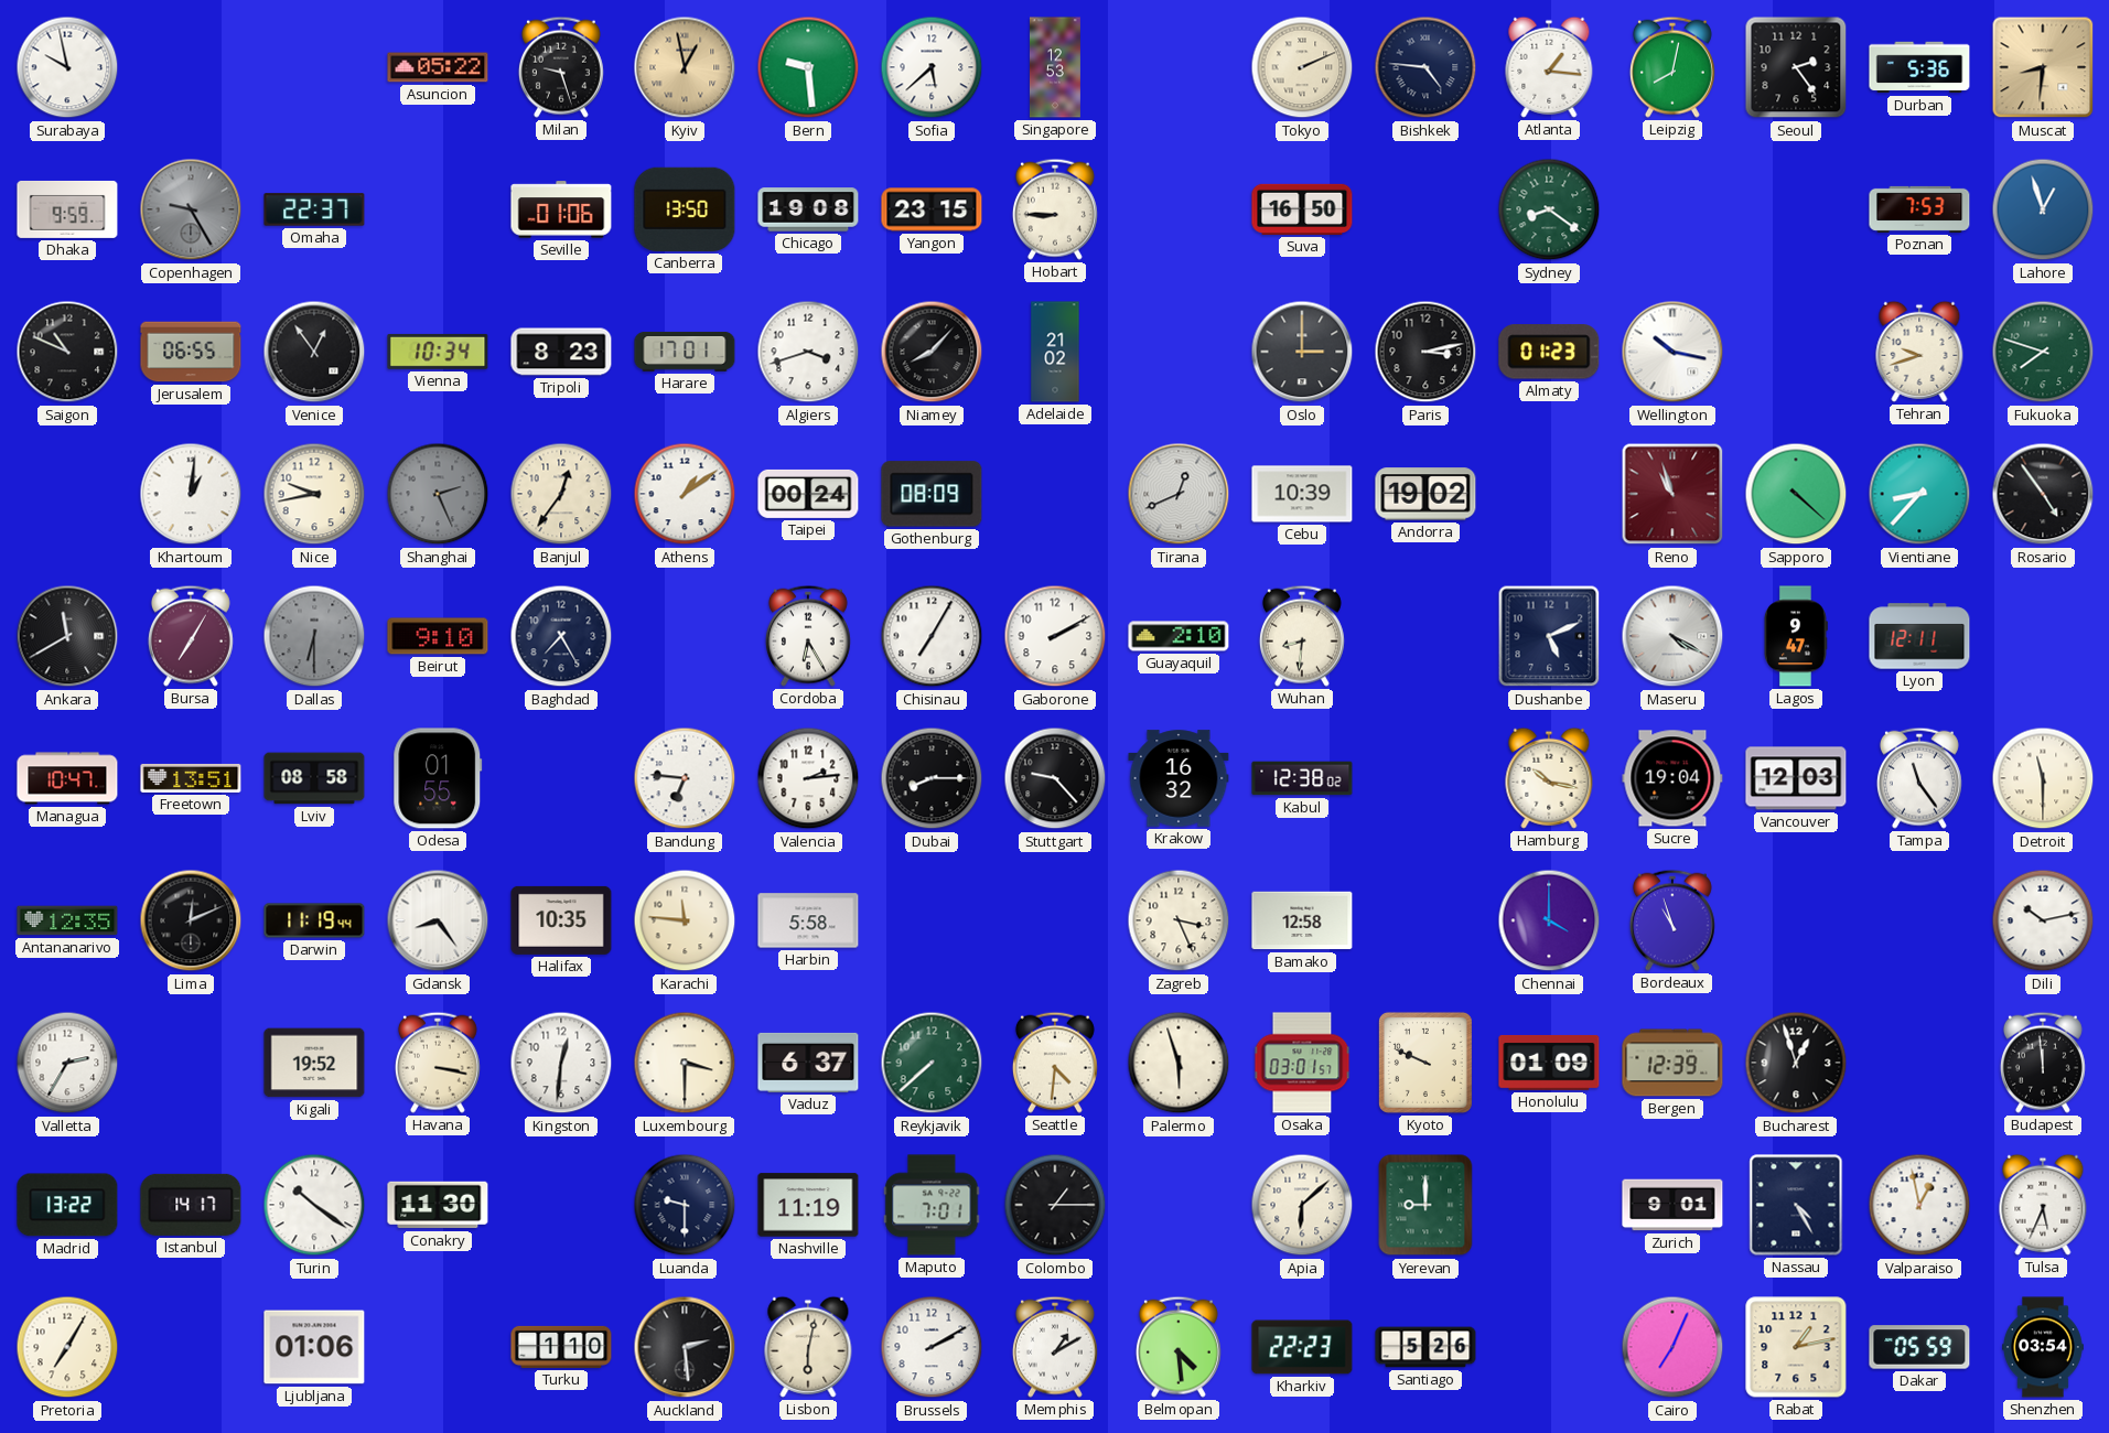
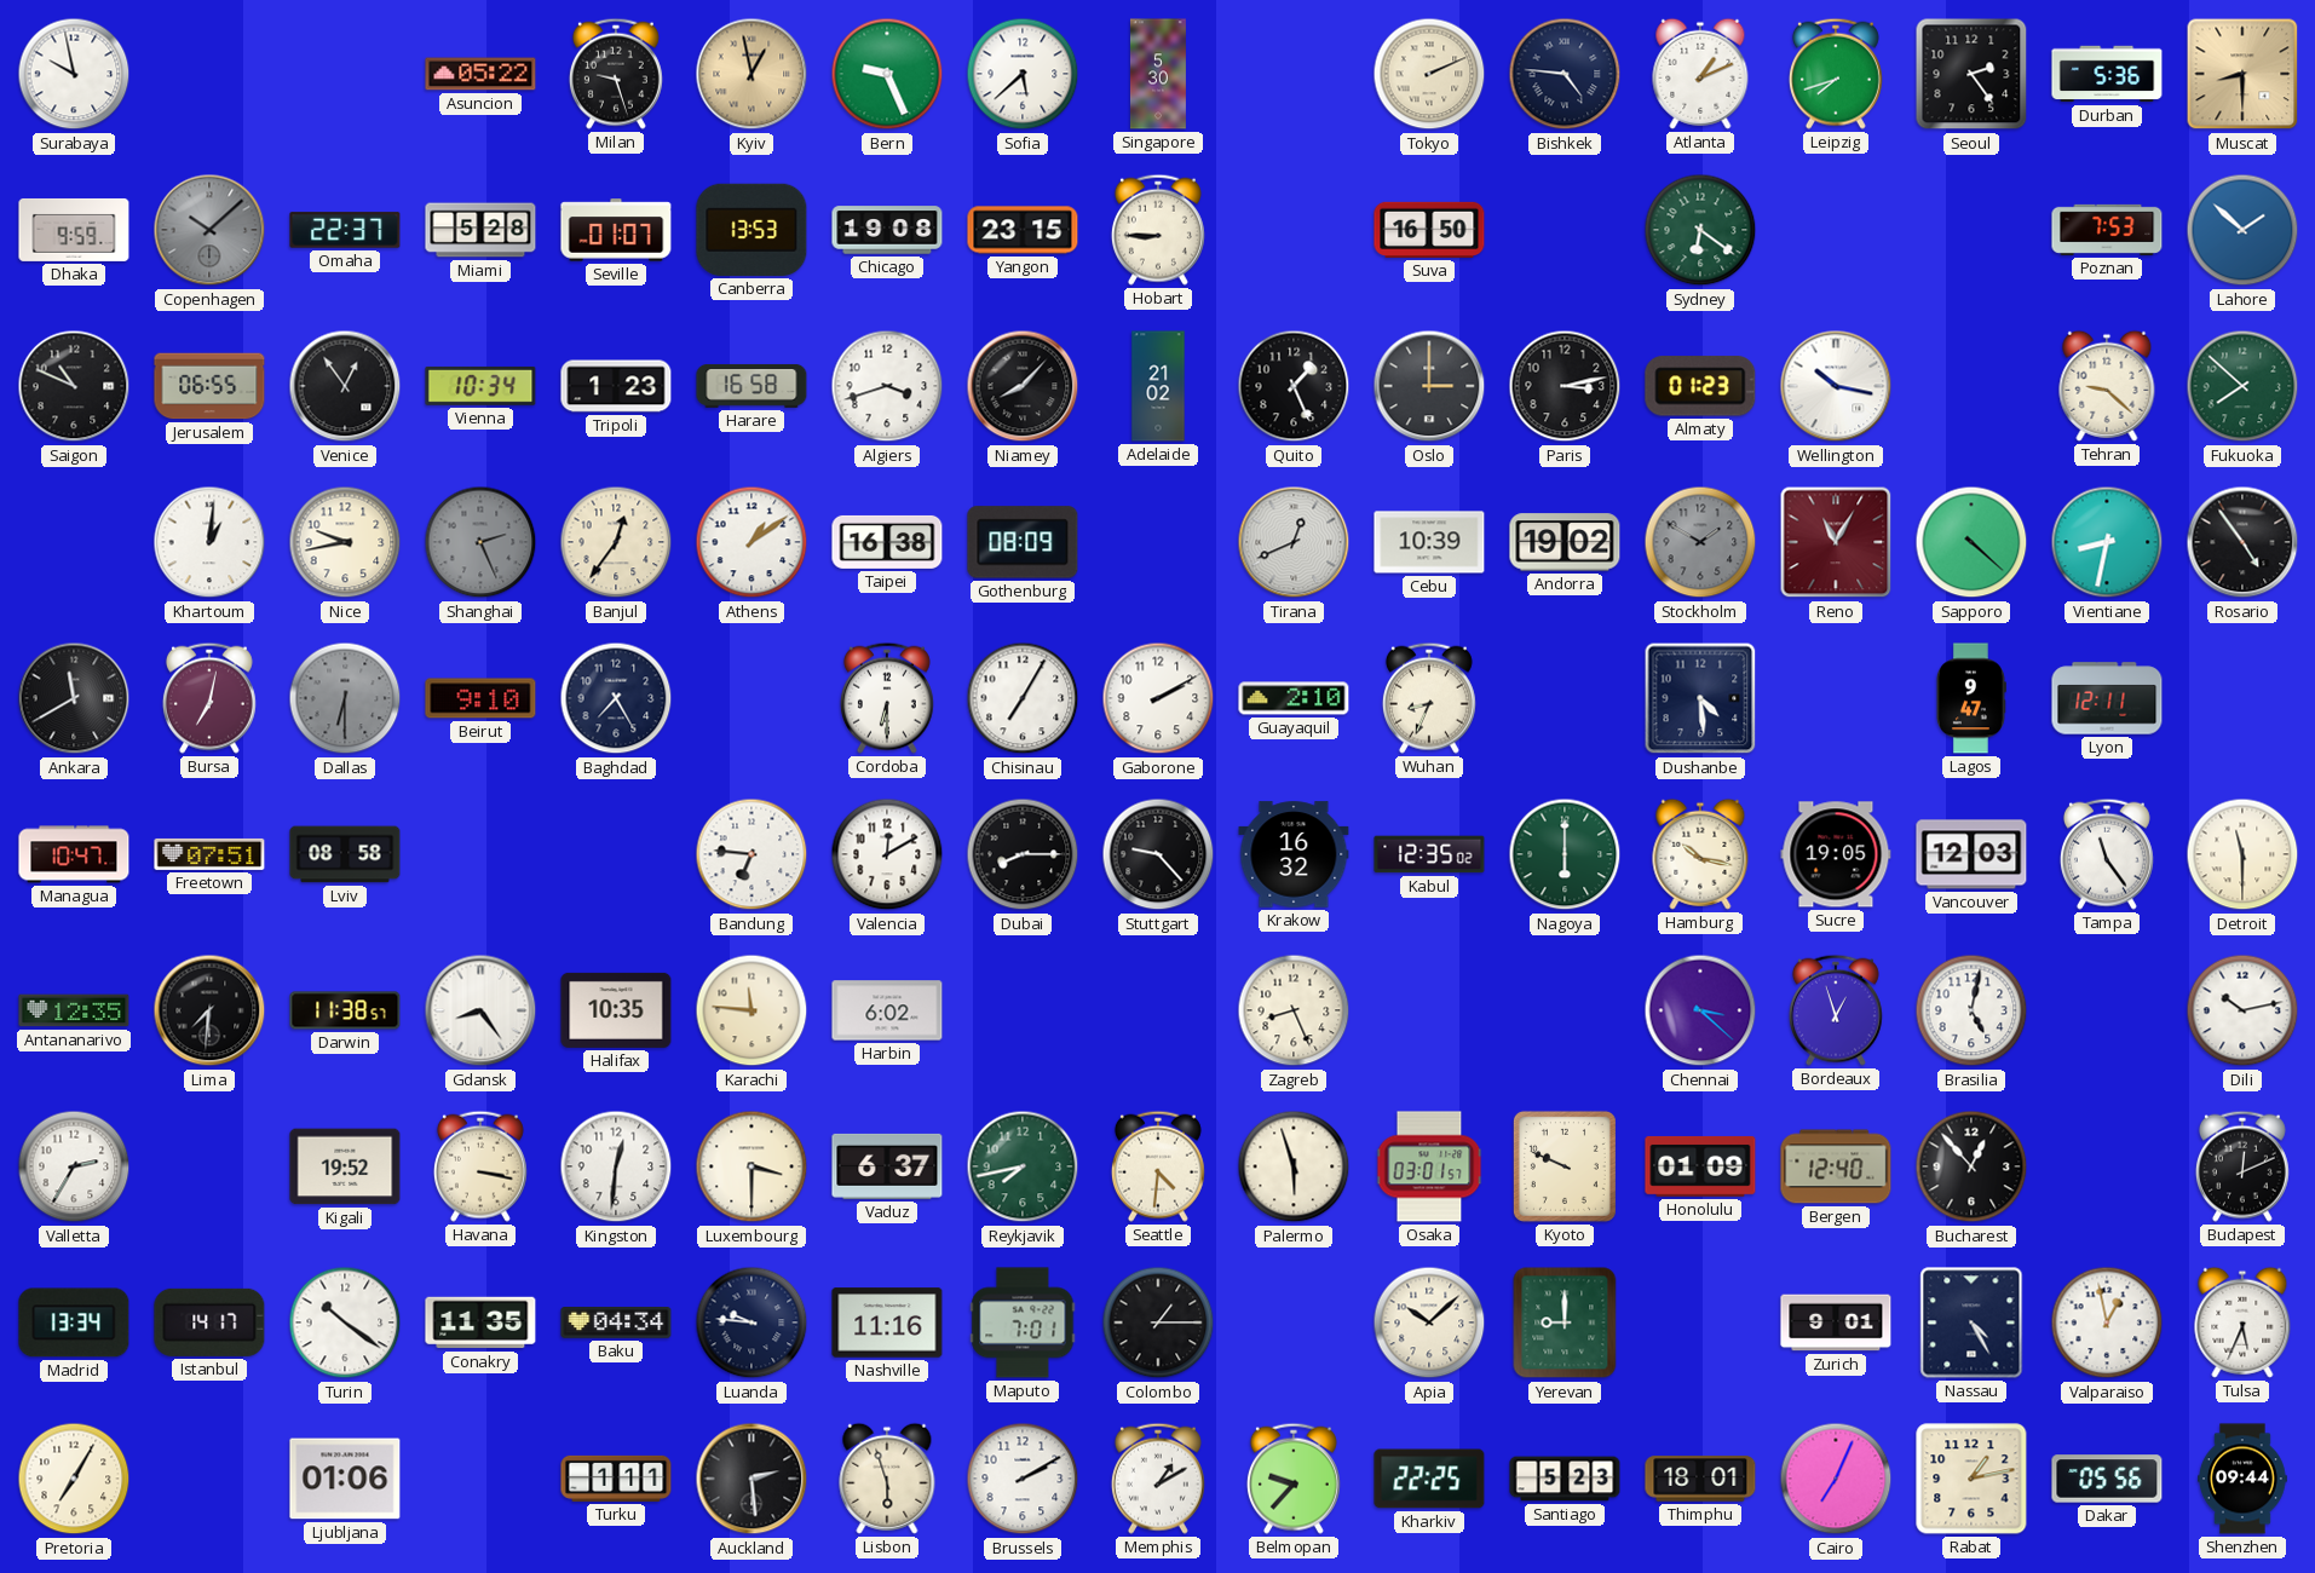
Bern: 9:29 -> 9:26 (887, 74)
Singapore: 12:53 -> 5:30 (1158, 74)
Atlanta: 1:16 -> 1:11 (1700, 74)
Leipzig: 8:02 -> 7:42 (1836, 74)
Muscat: 8:31 -> 8:30 (2242, 74)
Copenhagen: 9:25 -> 10:08 (209, 230)
Miami: none -> 5:28 (480, 230)
Seville: 01:06 -> 01:07 (616, 230)
Canberra: 13:50 -> 13:53 (751, 230)
Sydney: 8:21 -> 6:21 (1700, 230)
Lahore: 12:57 -> 1:52 (2242, 230)
Tripoli: 8:23 -> 1:23 (616, 386)
Harare: 17:01 -> 16:58 (751, 386)
Quito: none -> 1:26 (1294, 386)
Tehran: 9:42 -> 9:22 (2107, 386)
Fukuoka: 7:48 -> 7:52 (2242, 386)
Taipei: 00:24 -> 16:38 (887, 542)
Stockholm: none -> 1:50 (1700, 542)
Reno: 10:57 -> 11:05 (1836, 542)
Vientiane: 8:37 -> 8:32 (2107, 542)
Bursa: 7:05 -> 7:02 (209, 698)
Cordoba: 6:25 -> 6:30 (887, 698)
Wuhan: 8:31 -> 8:34 (1429, 698)
Dushanbe: 5:11 -> 4:29 (1700, 698)
Maseru: 4:20 -> none (1672, 636)
Freetown: 13:51 -> 07:51 (209, 854)
Odesa: 01:55 -> none (438, 778)
Valencia: 2:14 -> 12:10 (887, 854)
Kabul: 12:38 -> 12:35 (1429, 854)
Nagoya: none -> 6:00 (1565, 854)
Sucre: 19:04 -> 19:05 (1836, 854)
Lima: 12:11 -> 7:31 (209, 1010)
Darwin: 11:19 -> 11:38 (345, 1010)
Harbin: 5:58 -> 6:02 (887, 1010)
Zagreb: 3:26 -> 8:26 (1294, 1010)
Bamako: 12:58 -> none (1302, 920)
Chennai: 4:00 -> 3:22 (1700, 1010)
Bordeaux: 10:57 -> 12:57 (1836, 1010)
Brasilia: none -> 5:02 (1971, 1010)
Reykjavik: 7:38 -> 7:43 (1023, 1166)
Bergen: 12:39 -> 12:40 (1836, 1166)
Bucharest: 12:57 -> 12:53 (1971, 1166)
Budapest: 11:59 -> 12:11 (2242, 1166)
Madrid: 13:22 -> 13:34 (74, 1323)
Conakry: 11:30 -> 11:35 (480, 1323)
Baku: none -> 04:34 (616, 1324)
Luanda: 9:30 -> 9:46 (751, 1323)
Nashville: 11:19 -> 11:16 (887, 1323)
Apia: 6:08 -> 10:08 (1429, 1323)
Turku: 1:10 -> 1:11 (616, 1479)
Lisbon: 6:02 -> 5:57 (887, 1479)
Belmopan: 4:29 -> 9:37 (1294, 1479)
Kharkiv: 22:23 -> 22:25 (1429, 1479)
Santiago: 5:26 -> 5:23 (1565, 1479)
Thimphu: none -> 18:01 (1700, 1479)
Dakar: 05:59 -> 05:56 (2107, 1479)
Shenzhen: 03:54 -> 09:44 (2244, 1479)
